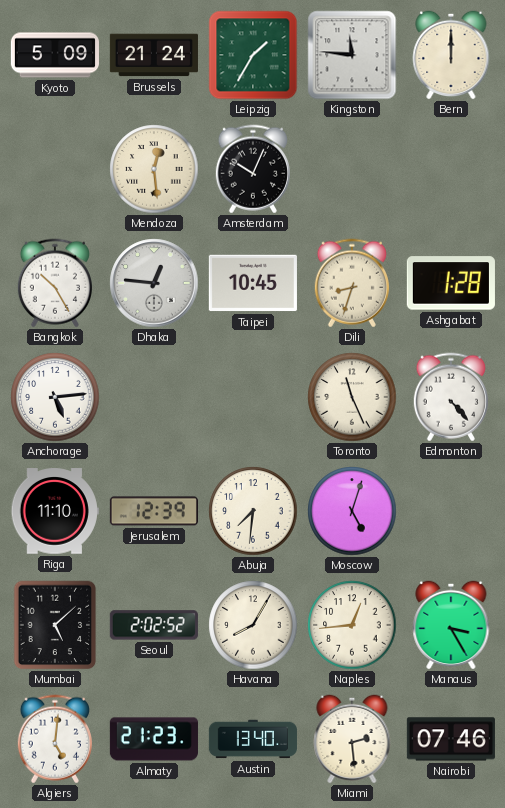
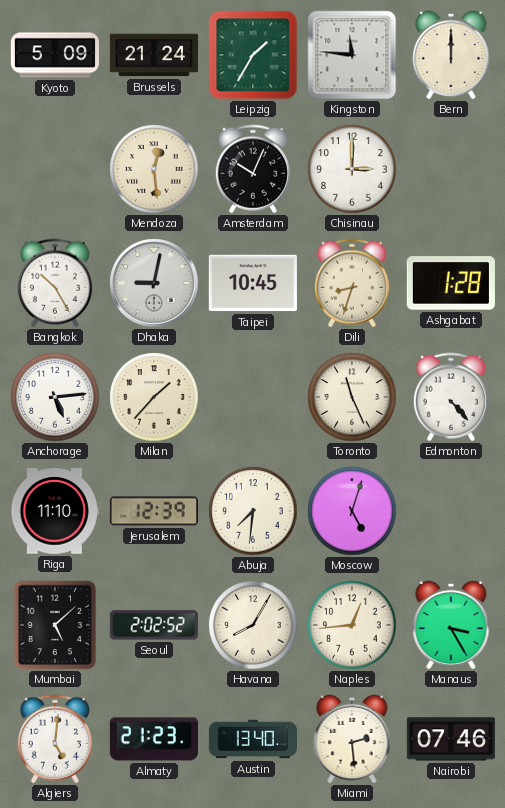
Chisinau: none -> 3:00 (352, 169)
Dhaka: 12:46 -> 9:02 (154, 283)
Milan: none -> 1:37 (154, 397)
